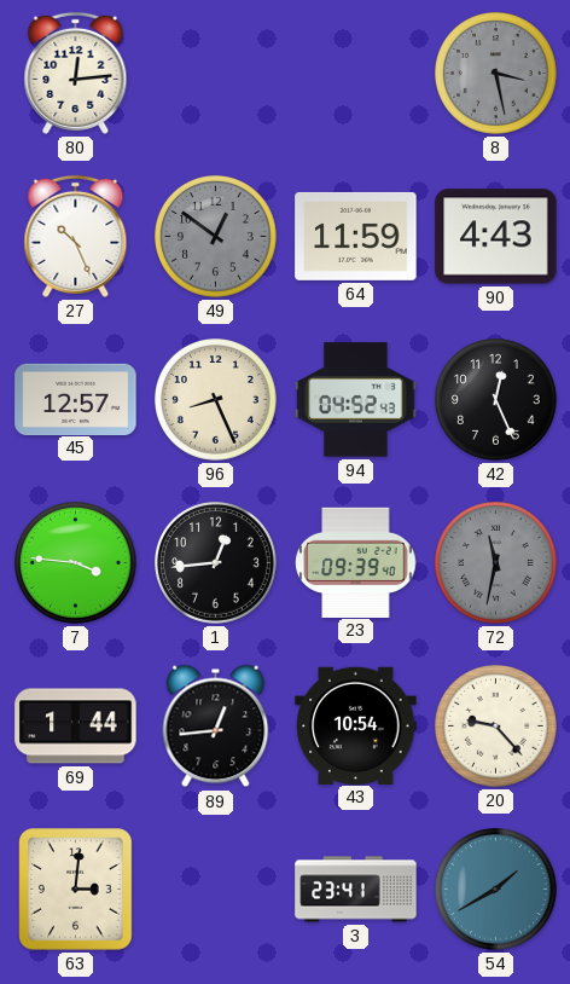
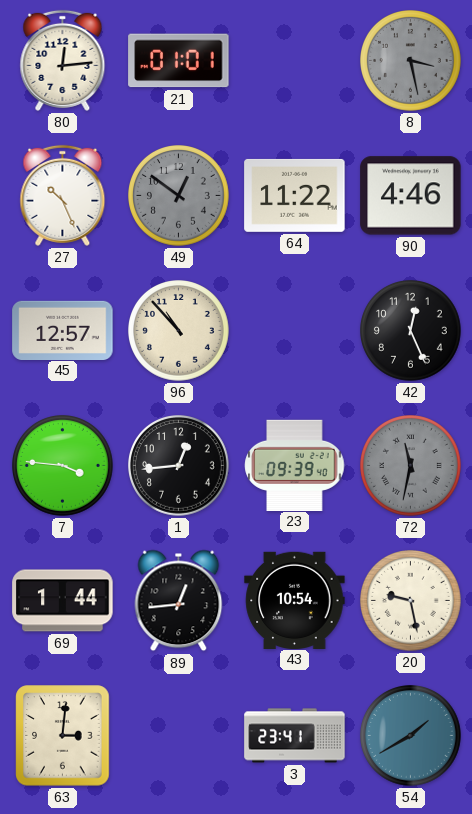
21: none -> 01:01 (179, 61)
64: 11:59 -> 11:22 (295, 195)
90: 4:43 -> 4:46 (411, 196)
96: 8:26 -> 10:53 (179, 331)
94: 04:52 -> none (356, 400)
20: 9:23 -> 9:28 (411, 601)
